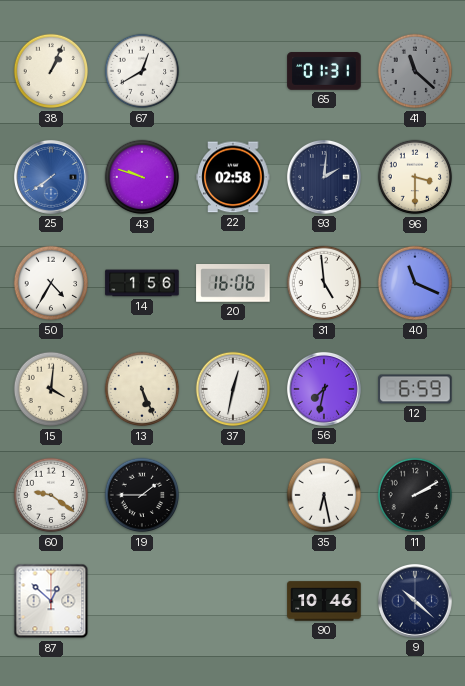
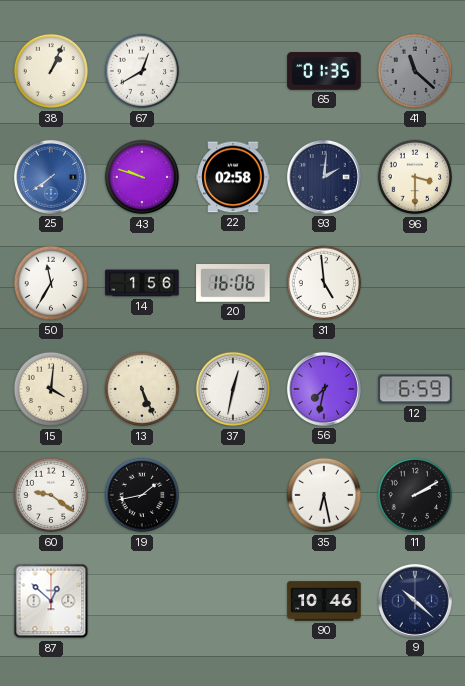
65: 01:31 -> 01:35 (324, 71)
50: 4:35 -> 11:35 (51, 283)
40: 11:19 -> none (415, 283)
19: 1:45 -> 1:43 (142, 495)
